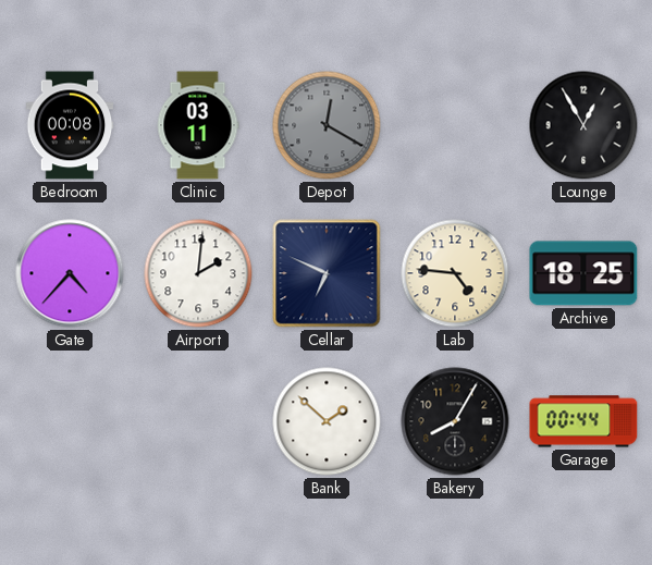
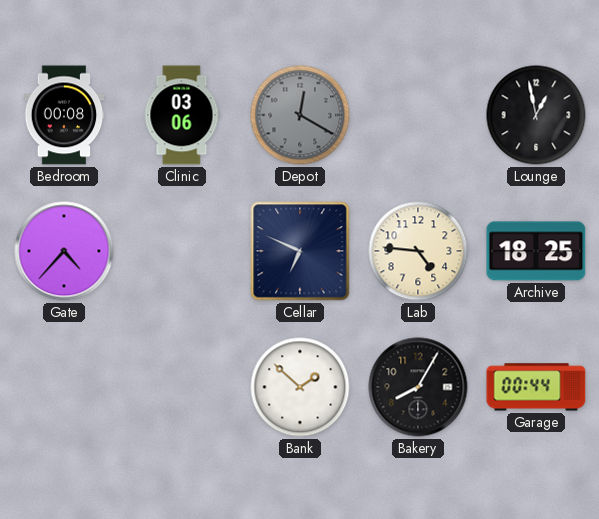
Clinic: 03:11 -> 03:06 (182, 115)
Lounge: 12:55 -> 12:58 (536, 115)
Airport: 2:01 -> none (198, 273)
